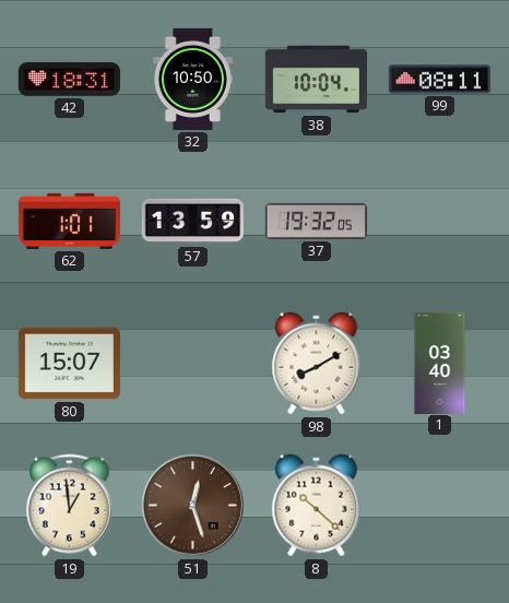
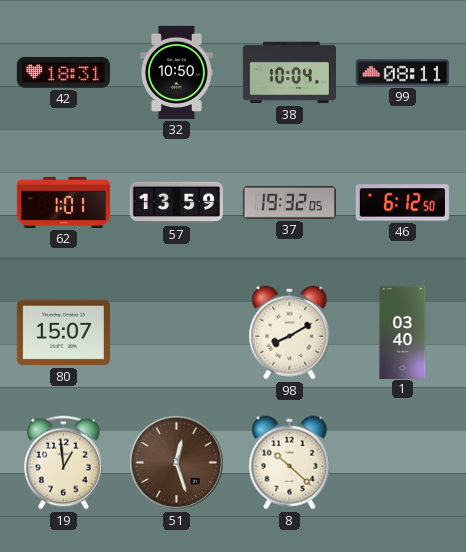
46: none -> 6:12 (402, 203)
